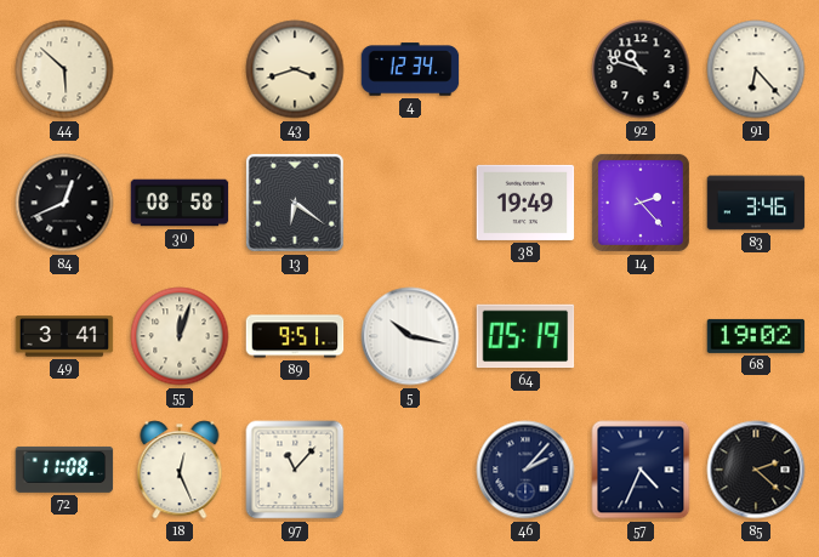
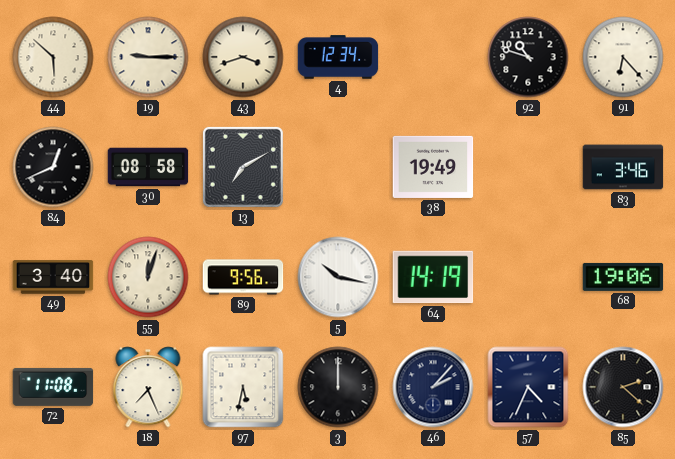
19: none -> 9:15 (148, 57)
13: 6:21 -> 7:10 (243, 167)
14: 2:23 -> none (641, 203)
49: 3:41 -> 3:40 (53, 277)
89: 9:51 -> 9:56 (243, 277)
64: 05:19 -> 14:19 (433, 277)
68: 19:02 -> 19:06 (623, 277)
18: 12:26 -> 7:26 (148, 387)
97: 11:07 -> 5:32 (243, 387)
3: none -> 12:00 (338, 387)
